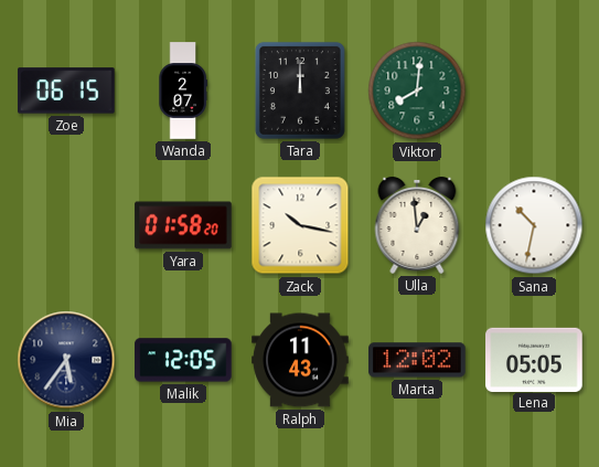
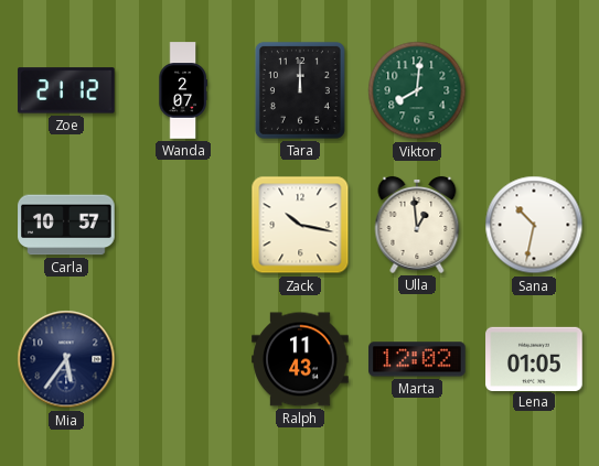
Zoe: 06:15 -> 21:12 (66, 90)
Carla: none -> 10:57 (66, 225)
Yara: 01:58 -> none (183, 225)
Malik: 12:05 -> none (183, 360)
Lena: 05:05 -> 01:05 (534, 358)
